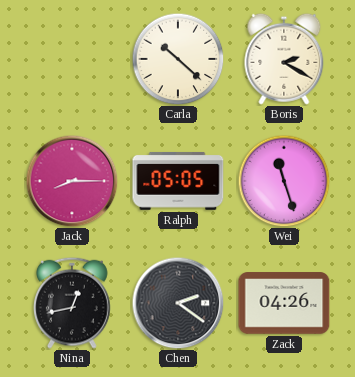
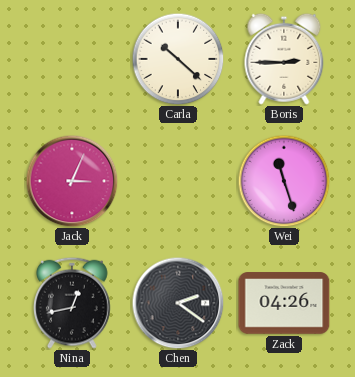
Boris: 2:20 -> 2:45 (284, 59)
Jack: 8:15 -> 3:04 (72, 181)
Ralph: 05:05 -> none (178, 181)
